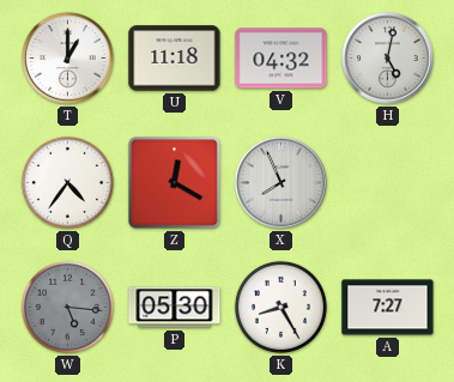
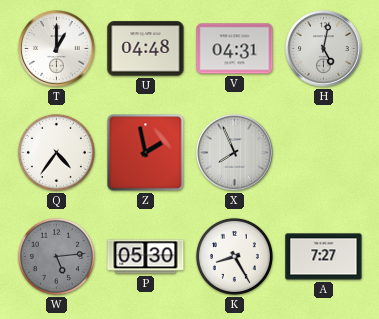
U: 11:18 -> 04:48 (146, 49)
V: 04:32 -> 04:31 (235, 49)
Z: 12:20 -> 1:58 (146, 153)
W: 5:16 -> 5:14 (56, 256)
